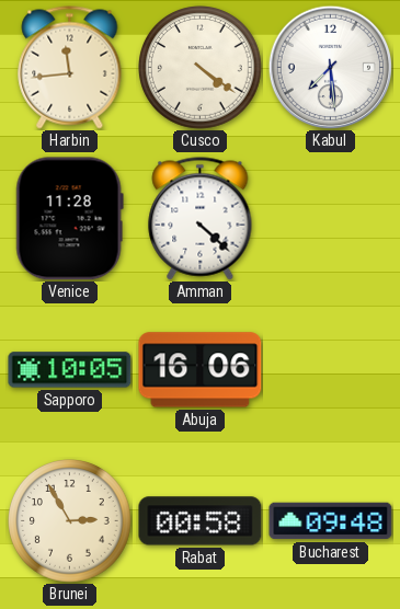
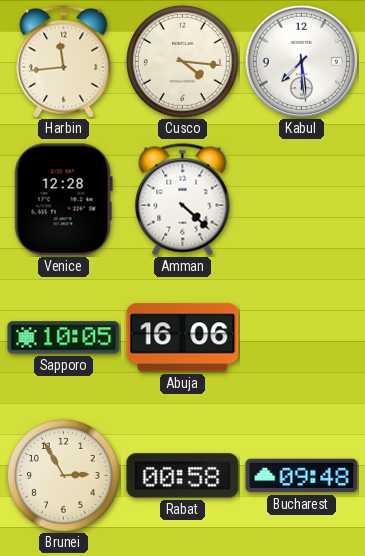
Cusco: 4:21 -> 4:16 (183, 62)
Venice: 11:28 -> 12:28 (63, 200)
